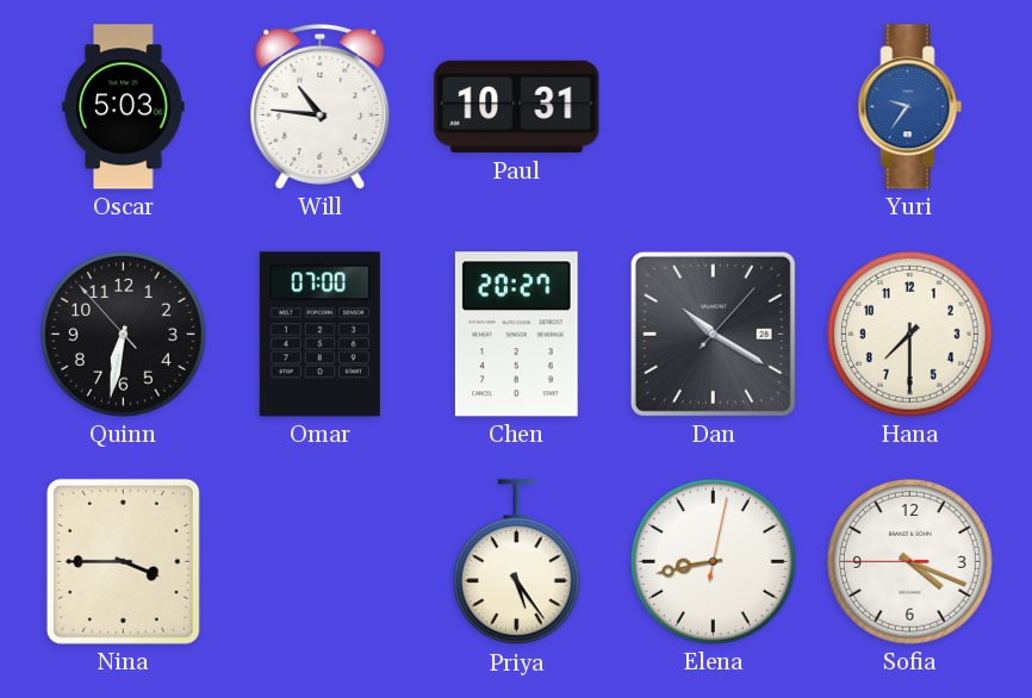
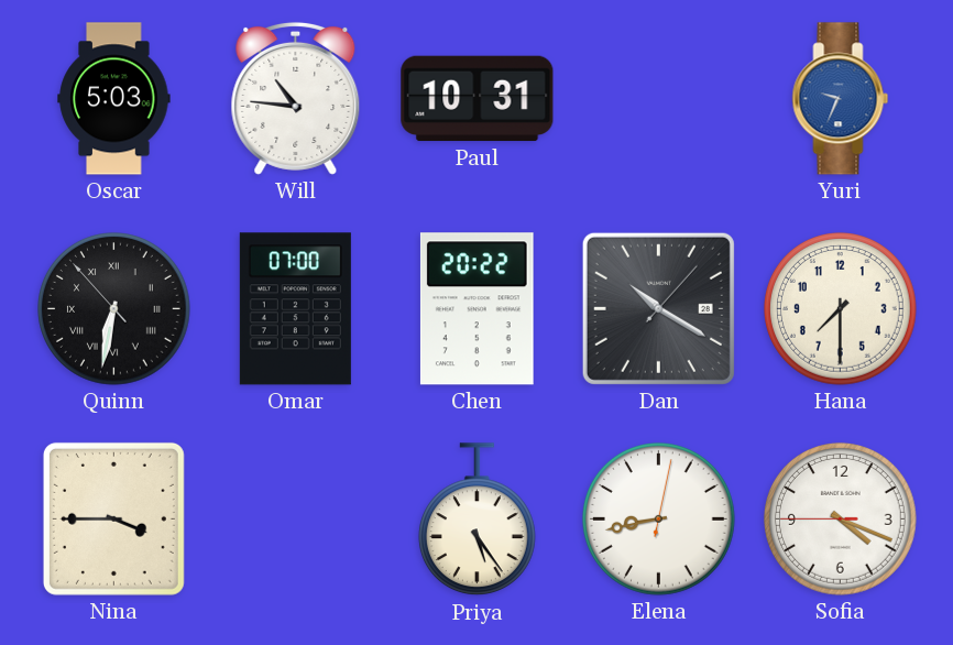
Yuri: 9:36 -> 9:34 (841, 99)
Quinn numerals: Arabic -> Roman (114, 309)
Chen: 20:27 -> 20:22 (476, 309)
